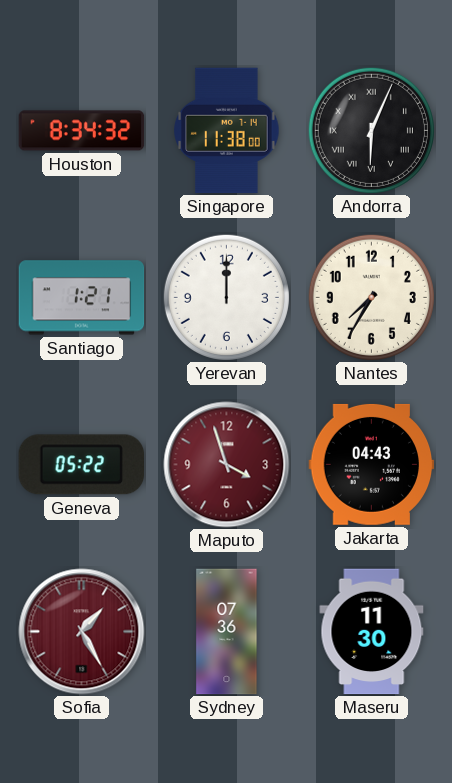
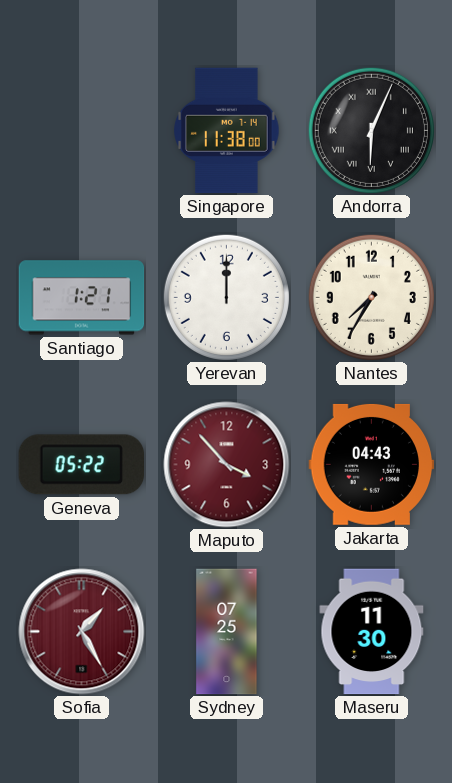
Houston: 8:34 -> none (82, 131)
Maputo: 3:57 -> 3:53 (227, 465)
Sydney: 07:36 -> 07:25 (227, 632)
